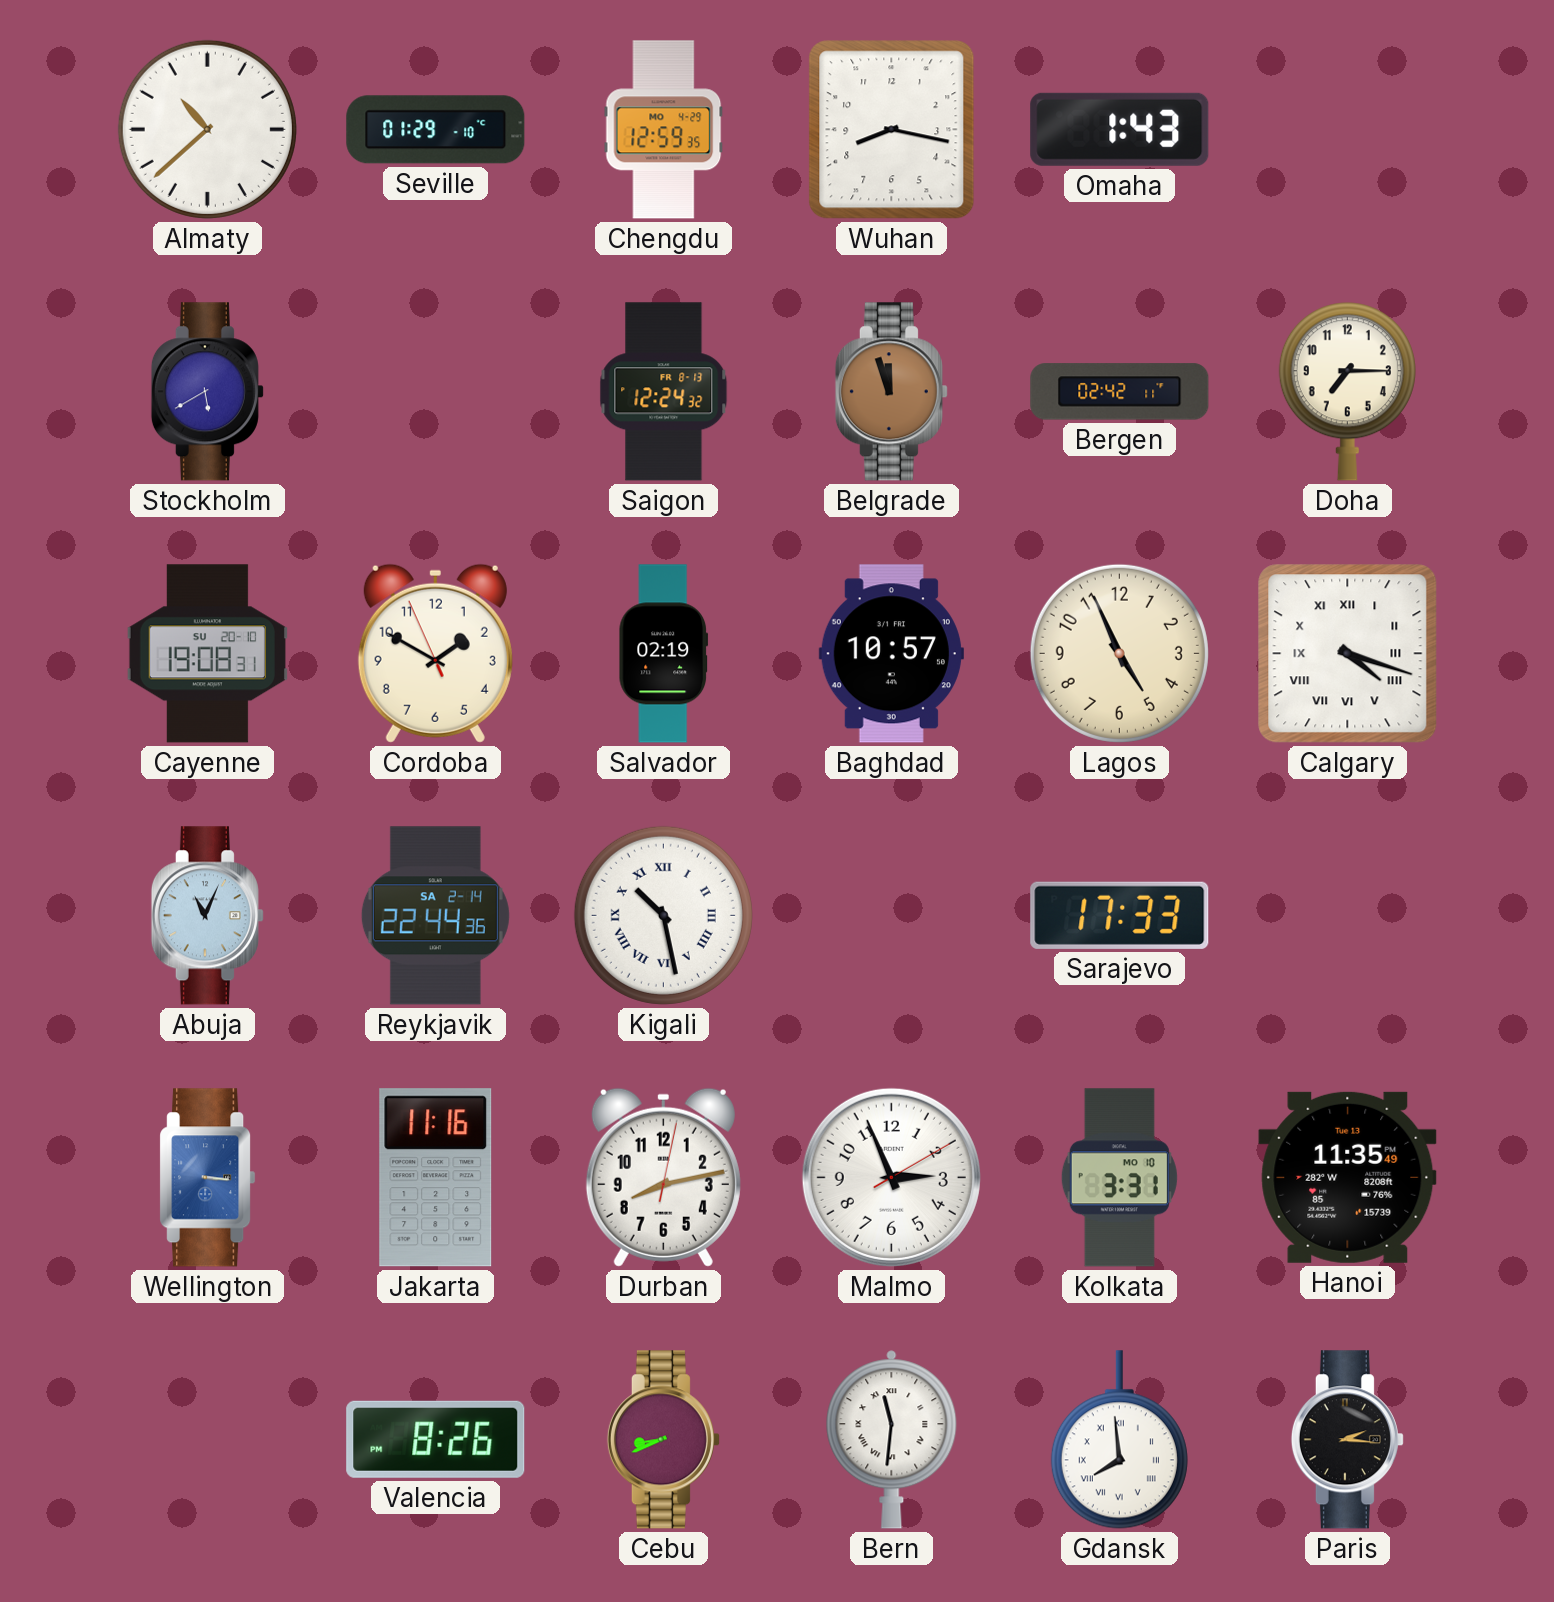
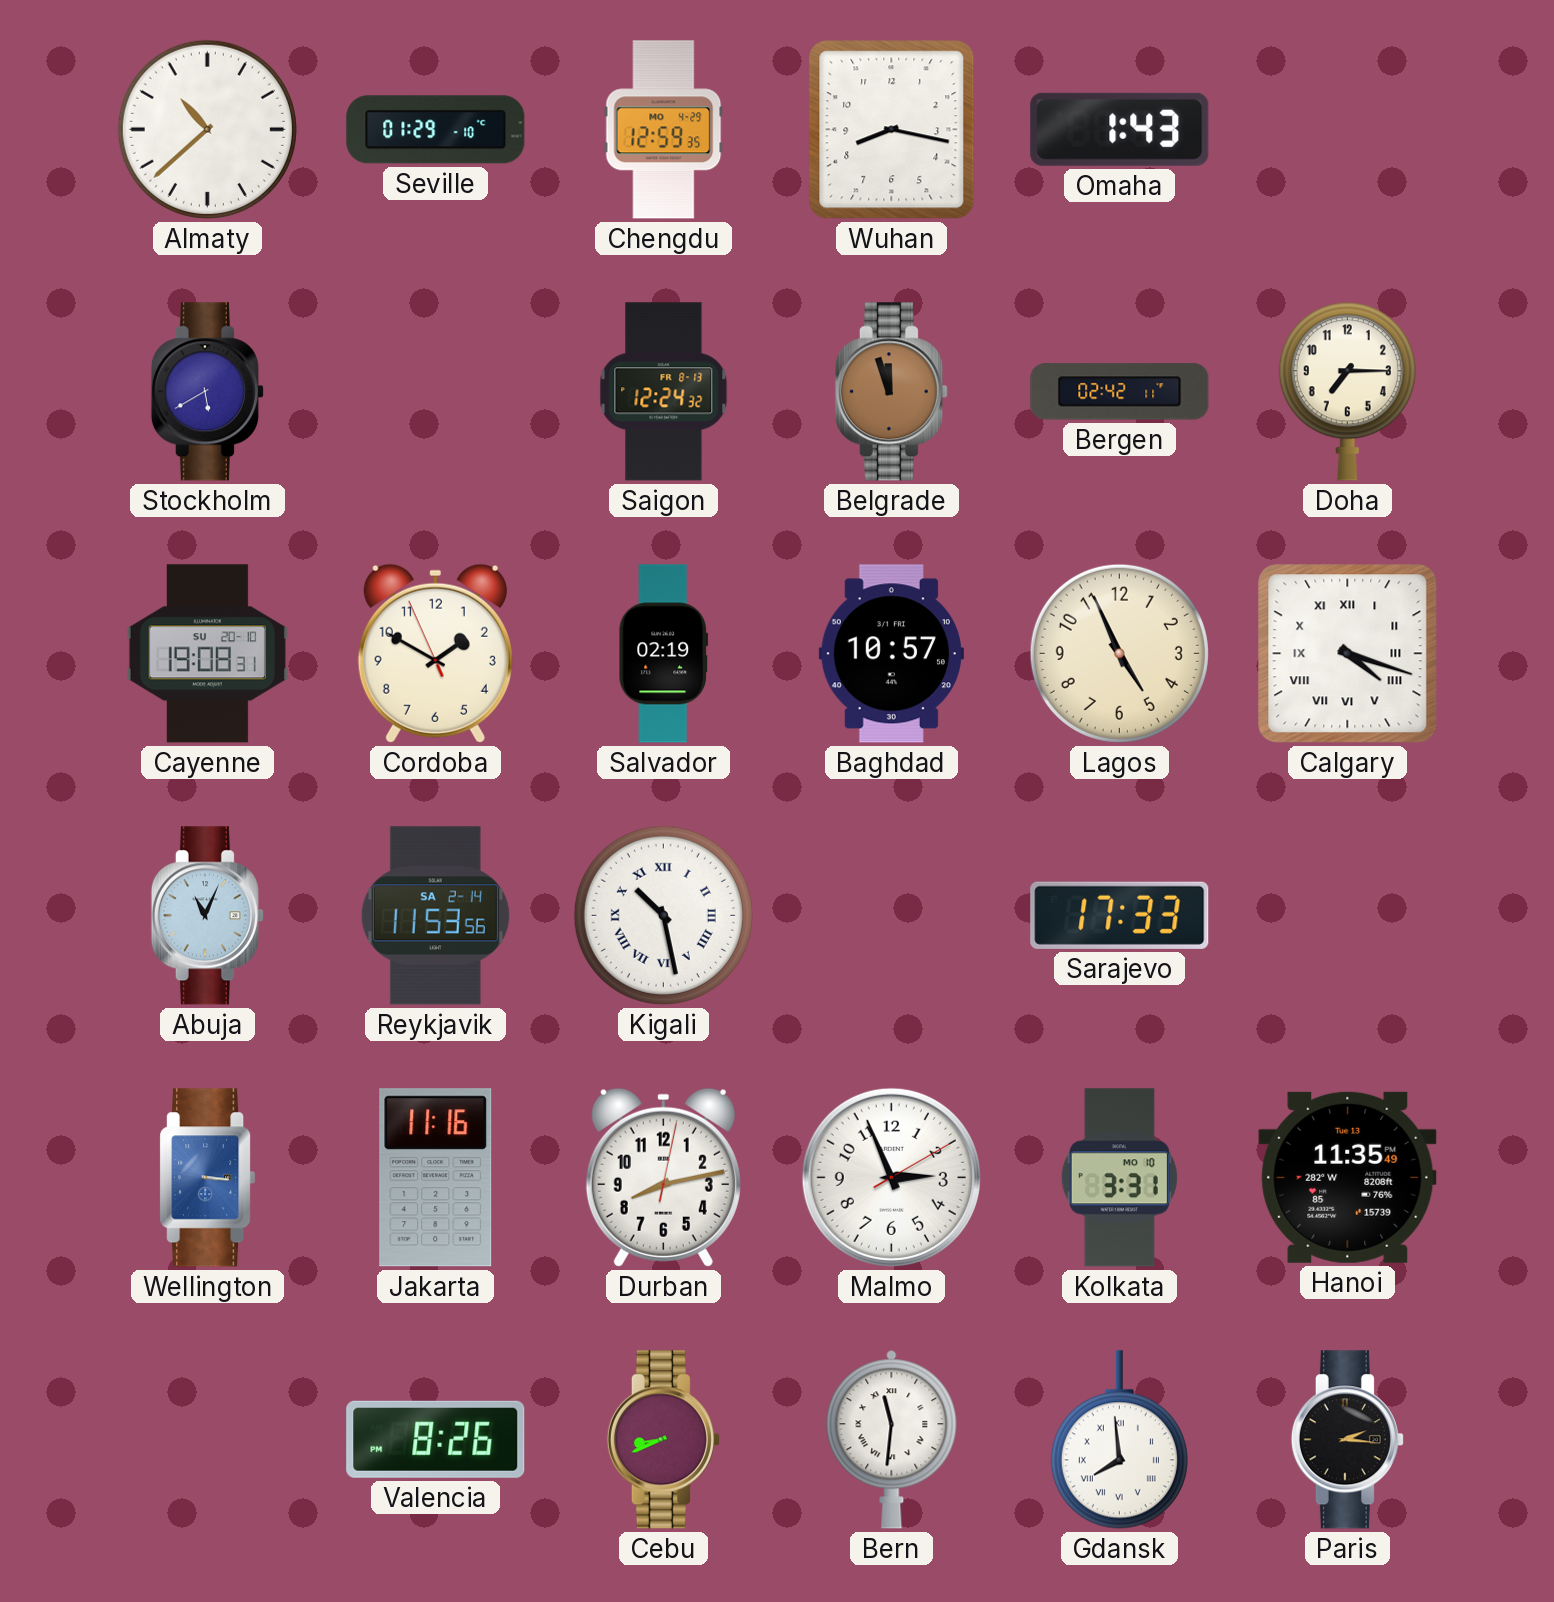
Reykjavik: 22:44 -> 11:53 (435, 916)
